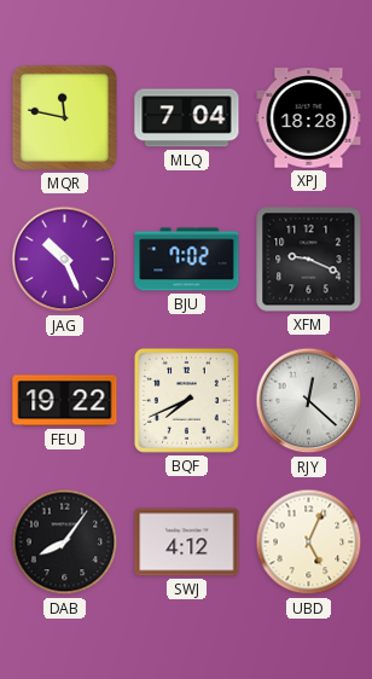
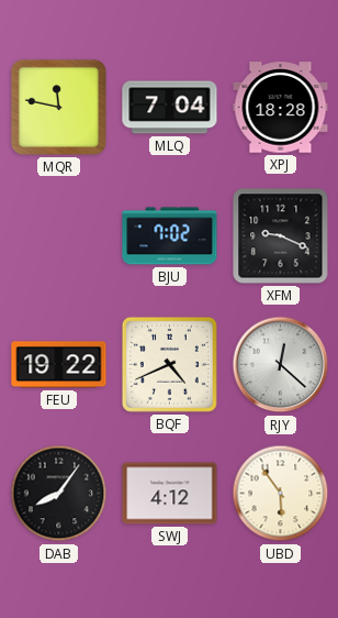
JAG: 10:26 -> none (65, 260)
BQF: 7:41 -> 4:41 (169, 364)
UBD: 5:04 -> 5:54 (281, 494)
